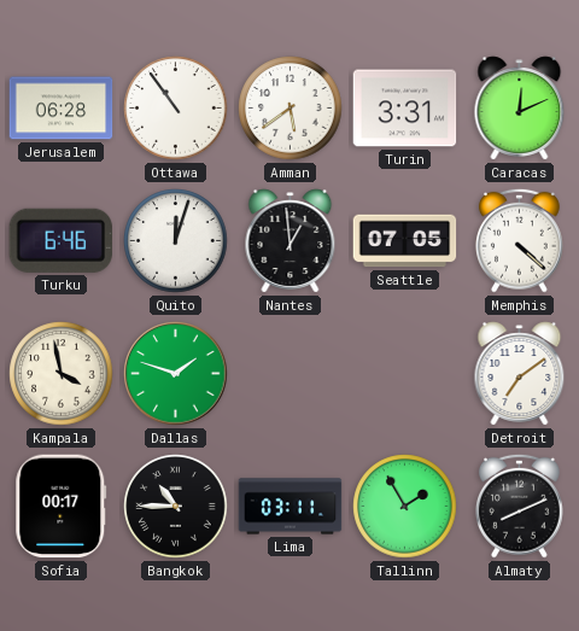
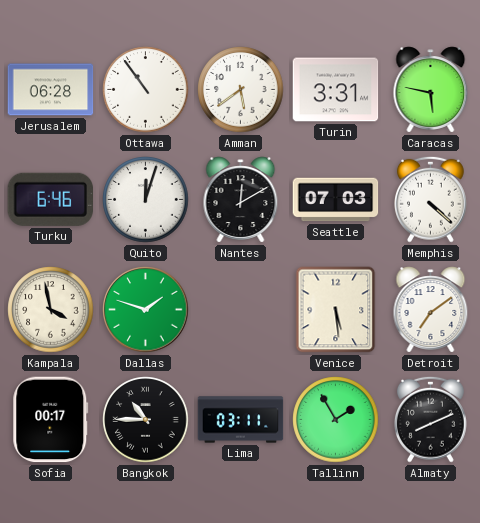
Caracas: 12:11 -> 5:47 (431, 90)
Nantes: 12:59 -> 12:10 (241, 200)
Seattle: 07:05 -> 07:03 (336, 200)
Venice: none -> 5:29 (336, 310)
